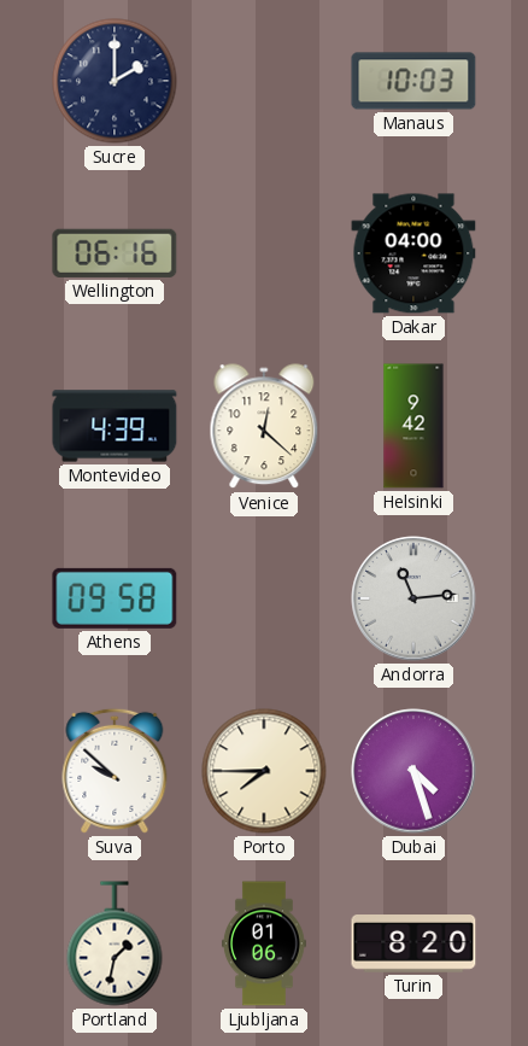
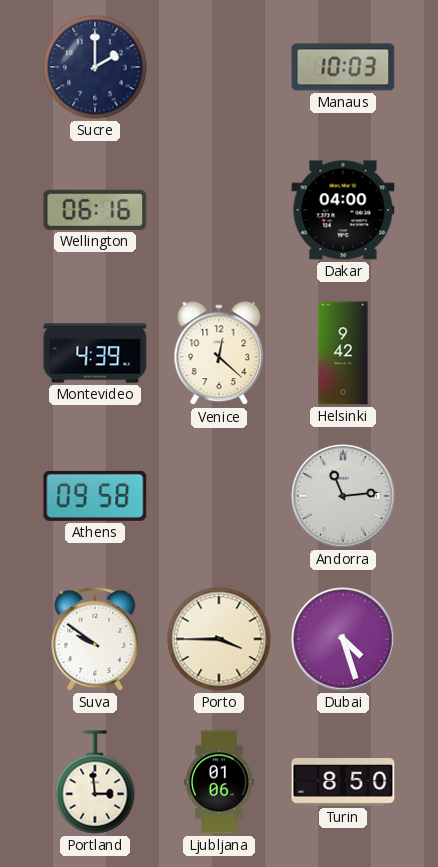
Suva: 9:52 -> 9:51 (95, 639)
Porto: 7:45 -> 3:45 (219, 639)
Portland: 1:32 -> 2:59 (95, 782)
Turin: 8:20 -> 8:50 (343, 783)
